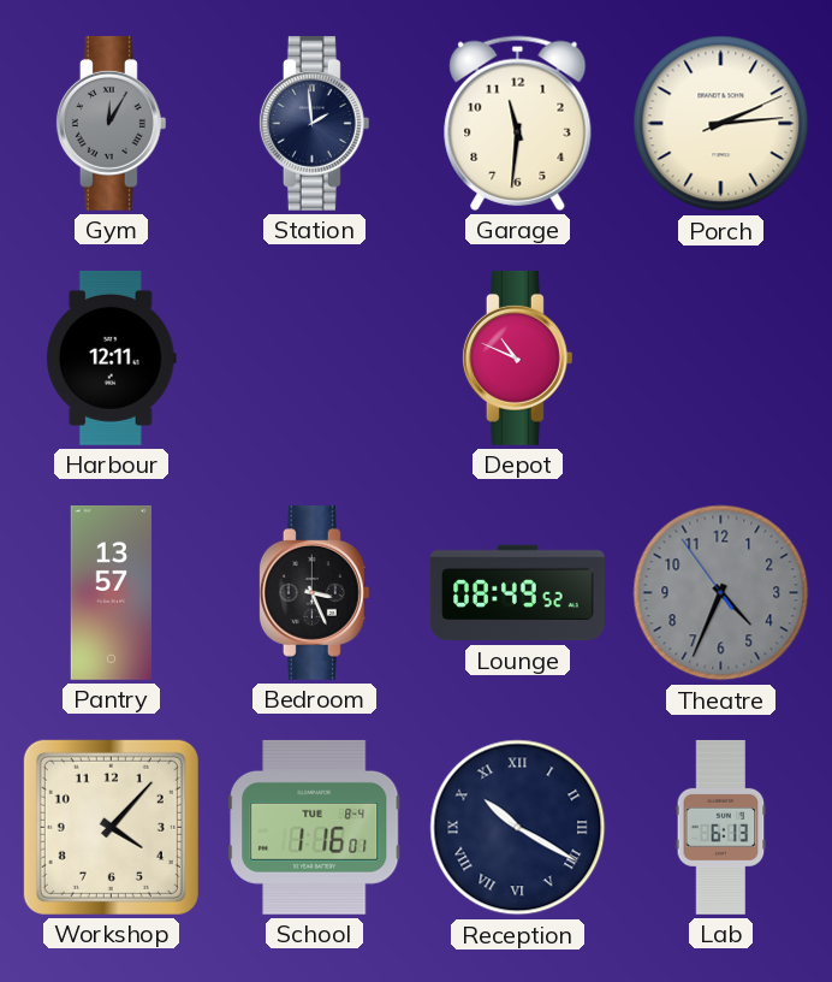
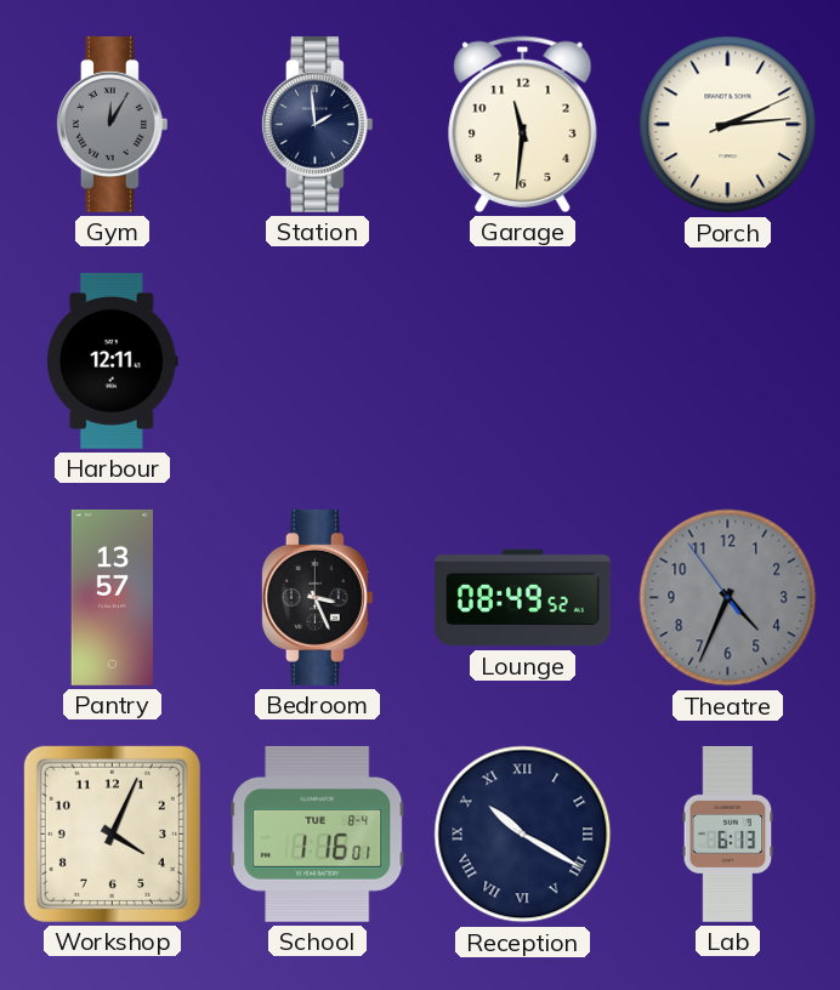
Depot: 10:49 -> none (517, 357)
Workshop: 4:07 -> 4:04 (112, 833)
